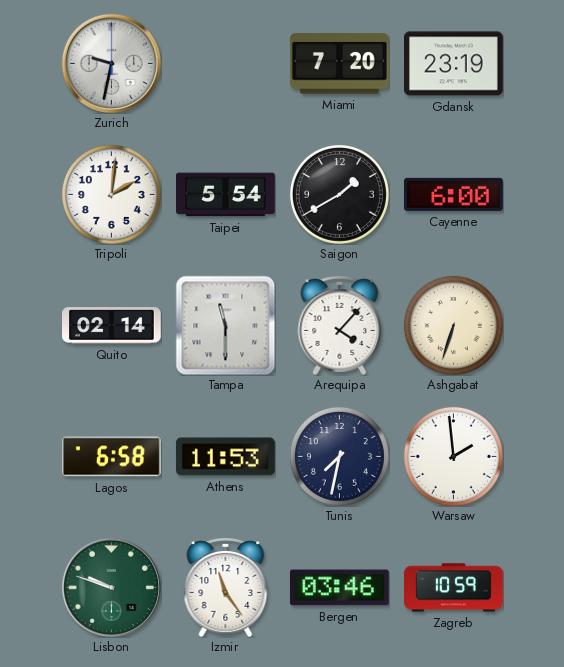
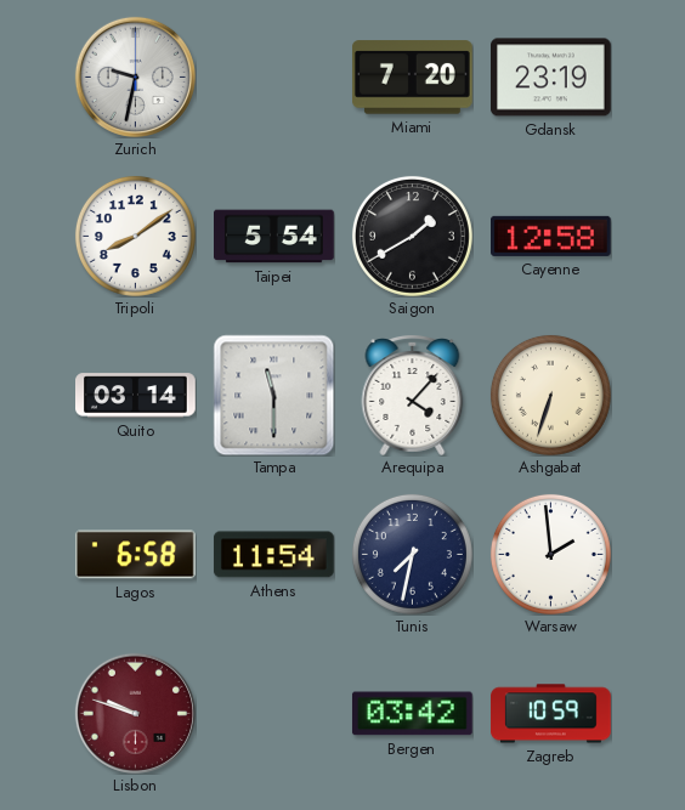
Tripoli: 2:01 -> 8:09 (135, 236)
Cayenne: 6:00 -> 12:58 (551, 236)
Quito: 02:14 -> 03:14 (136, 396)
Athens: 11:53 -> 11:54 (273, 555)
Lisbon dial: green -> burgundy (135, 713)
Izmir: 11:24 -> none (226, 588)
Bergen: 03:46 -> 03:42 (412, 714)
